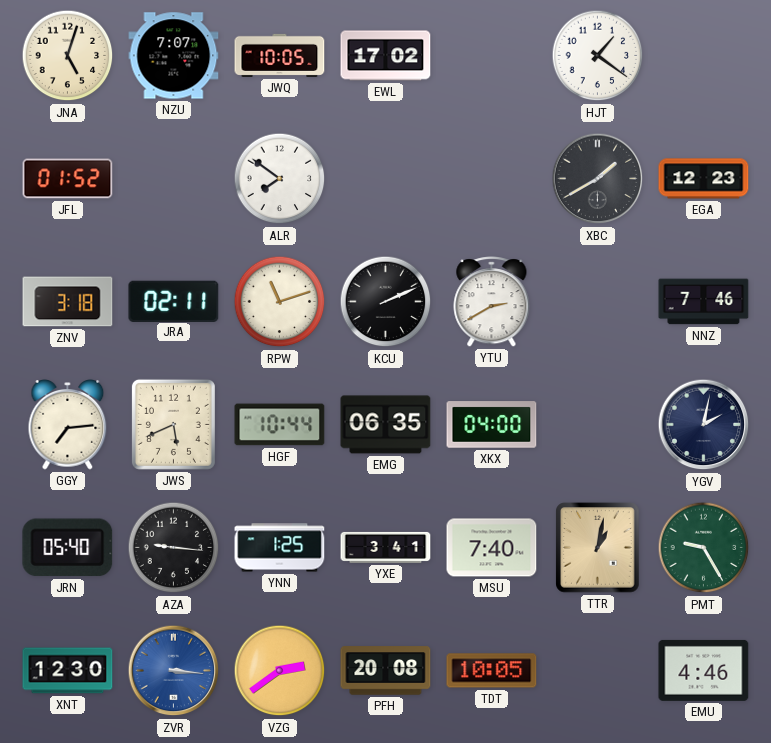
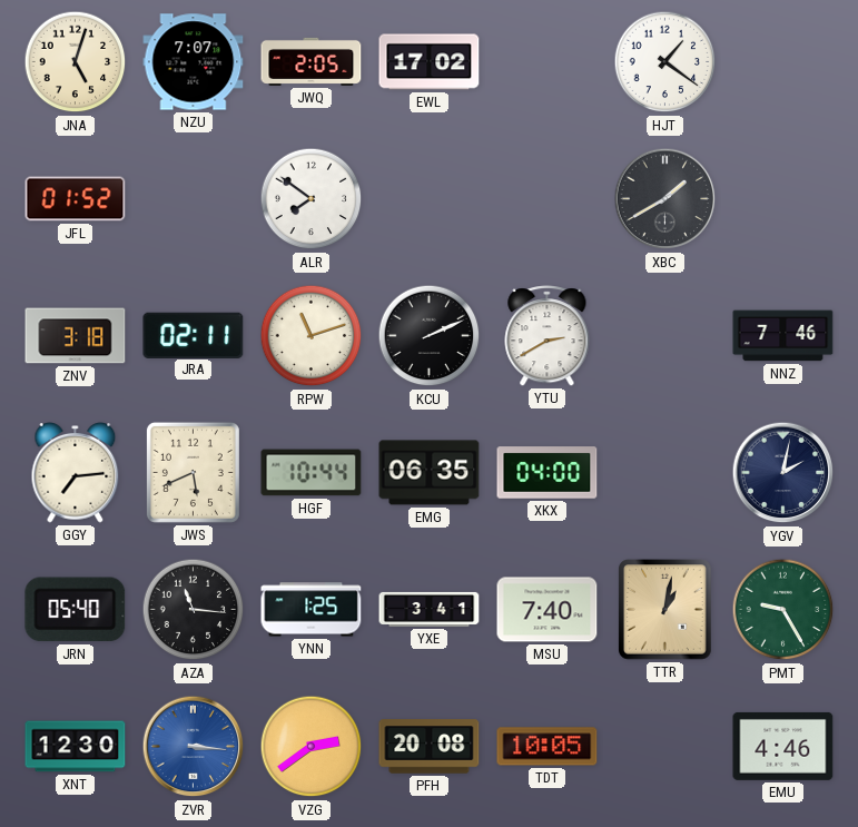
JWQ: 10:05 -> 2:05 (312, 61)
EGA: 12:23 -> none (704, 179)
AZA: 9:16 -> 11:16 (194, 610)
